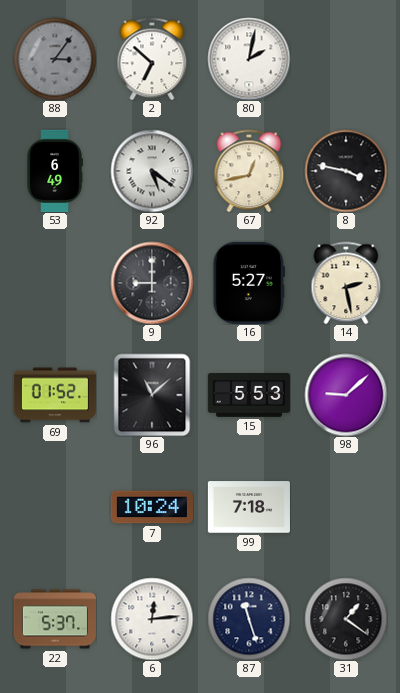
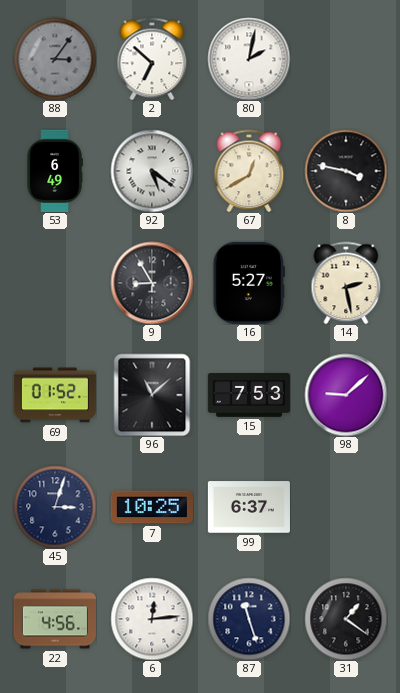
67: 12:43 -> 12:40 (249, 171)
9: 9:00 -> 8:55 (152, 283)
15: 5:53 -> 7:53 (249, 395)
45: none -> 3:03 (55, 507)
7: 10:24 -> 10:25 (152, 507)
99: 7:18 -> 6:37 (249, 507)
22: 5:37 -> 4:56 (55, 619)
